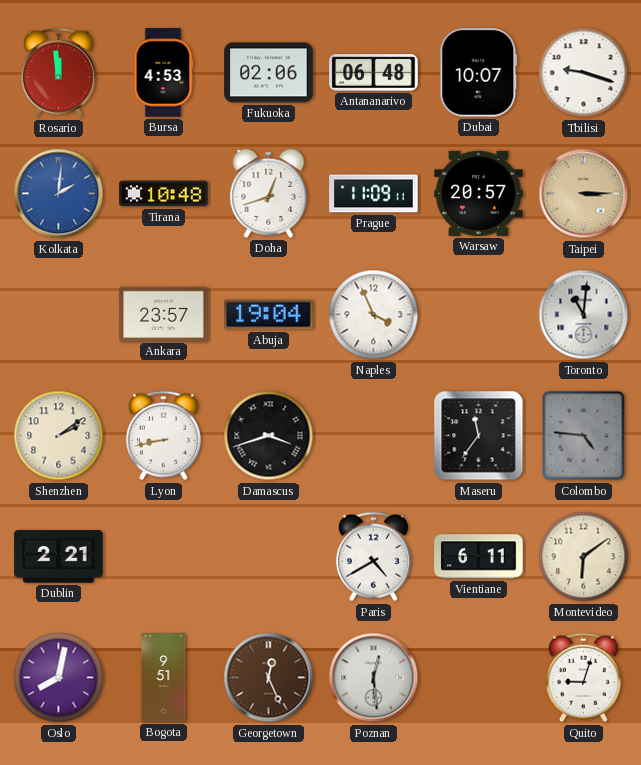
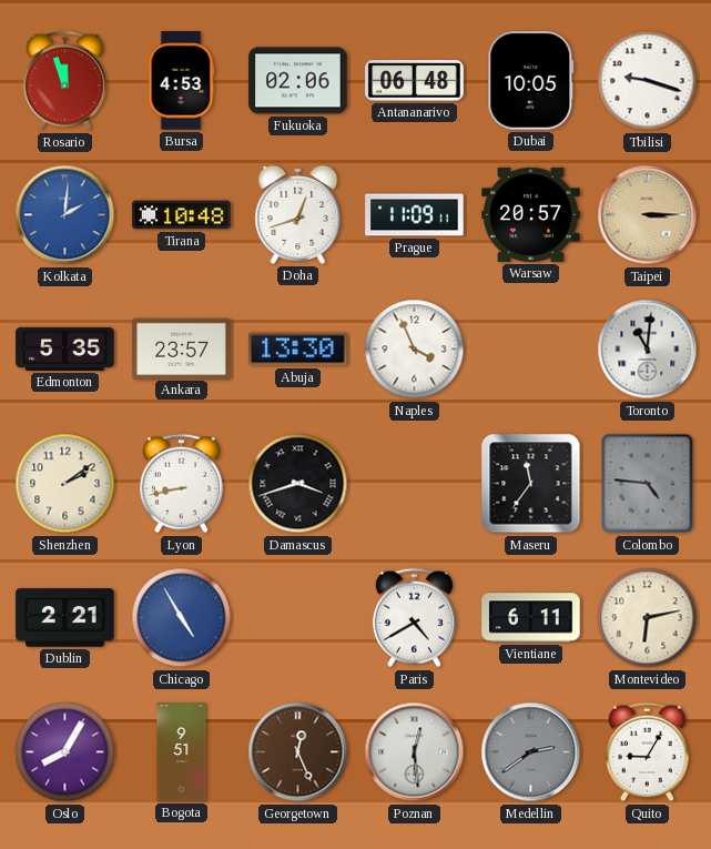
Rosario: 11:59 -> 11:57 (64, 81)
Dubai: 10:07 -> 10:05 (531, 81)
Edmonton: none -> 5:35 (65, 348)
Abuja: 19:04 -> 13:30 (298, 350)
Chicago: none -> 4:55 (182, 618)
Montevideo: 6:09 -> 6:13 (648, 618)
Oslo: 8:02 -> 8:05 (65, 752)
Medellin: none -> 2:39 (531, 752)
Quito: 9:03 -> 9:05 (647, 752)
